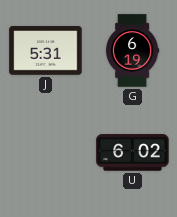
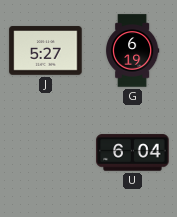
J: 5:31 -> 5:27 (46, 51)
U: 6:02 -> 6:04 (133, 153)
